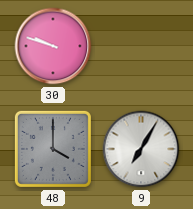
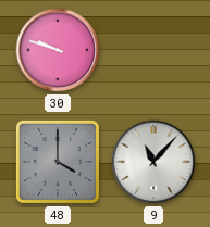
9: 7:05 -> 11:07 (153, 162)
